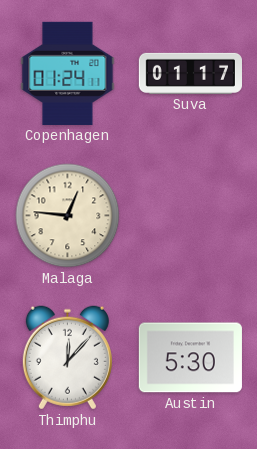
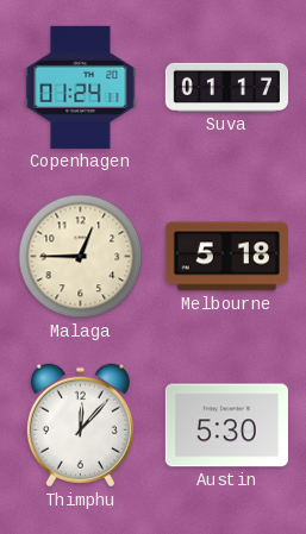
Malaga: 12:46 -> 12:45 (81, 257)
Melbourne: none -> 5:18 (226, 257)
